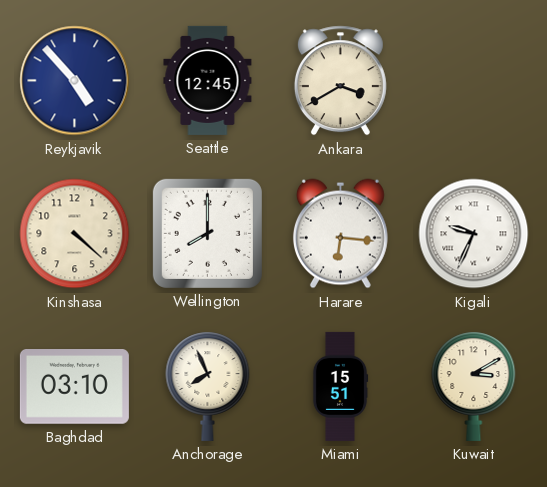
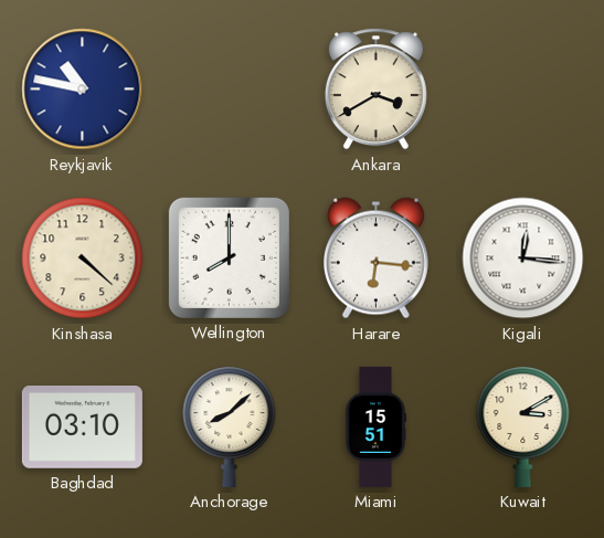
Reykjavik: 4:53 -> 10:47 (83, 89)
Seattle: 12:45 -> none (208, 80)
Kigali: 9:34 -> 12:16 (523, 259)
Anchorage: 7:56 -> 8:08 (230, 426)
